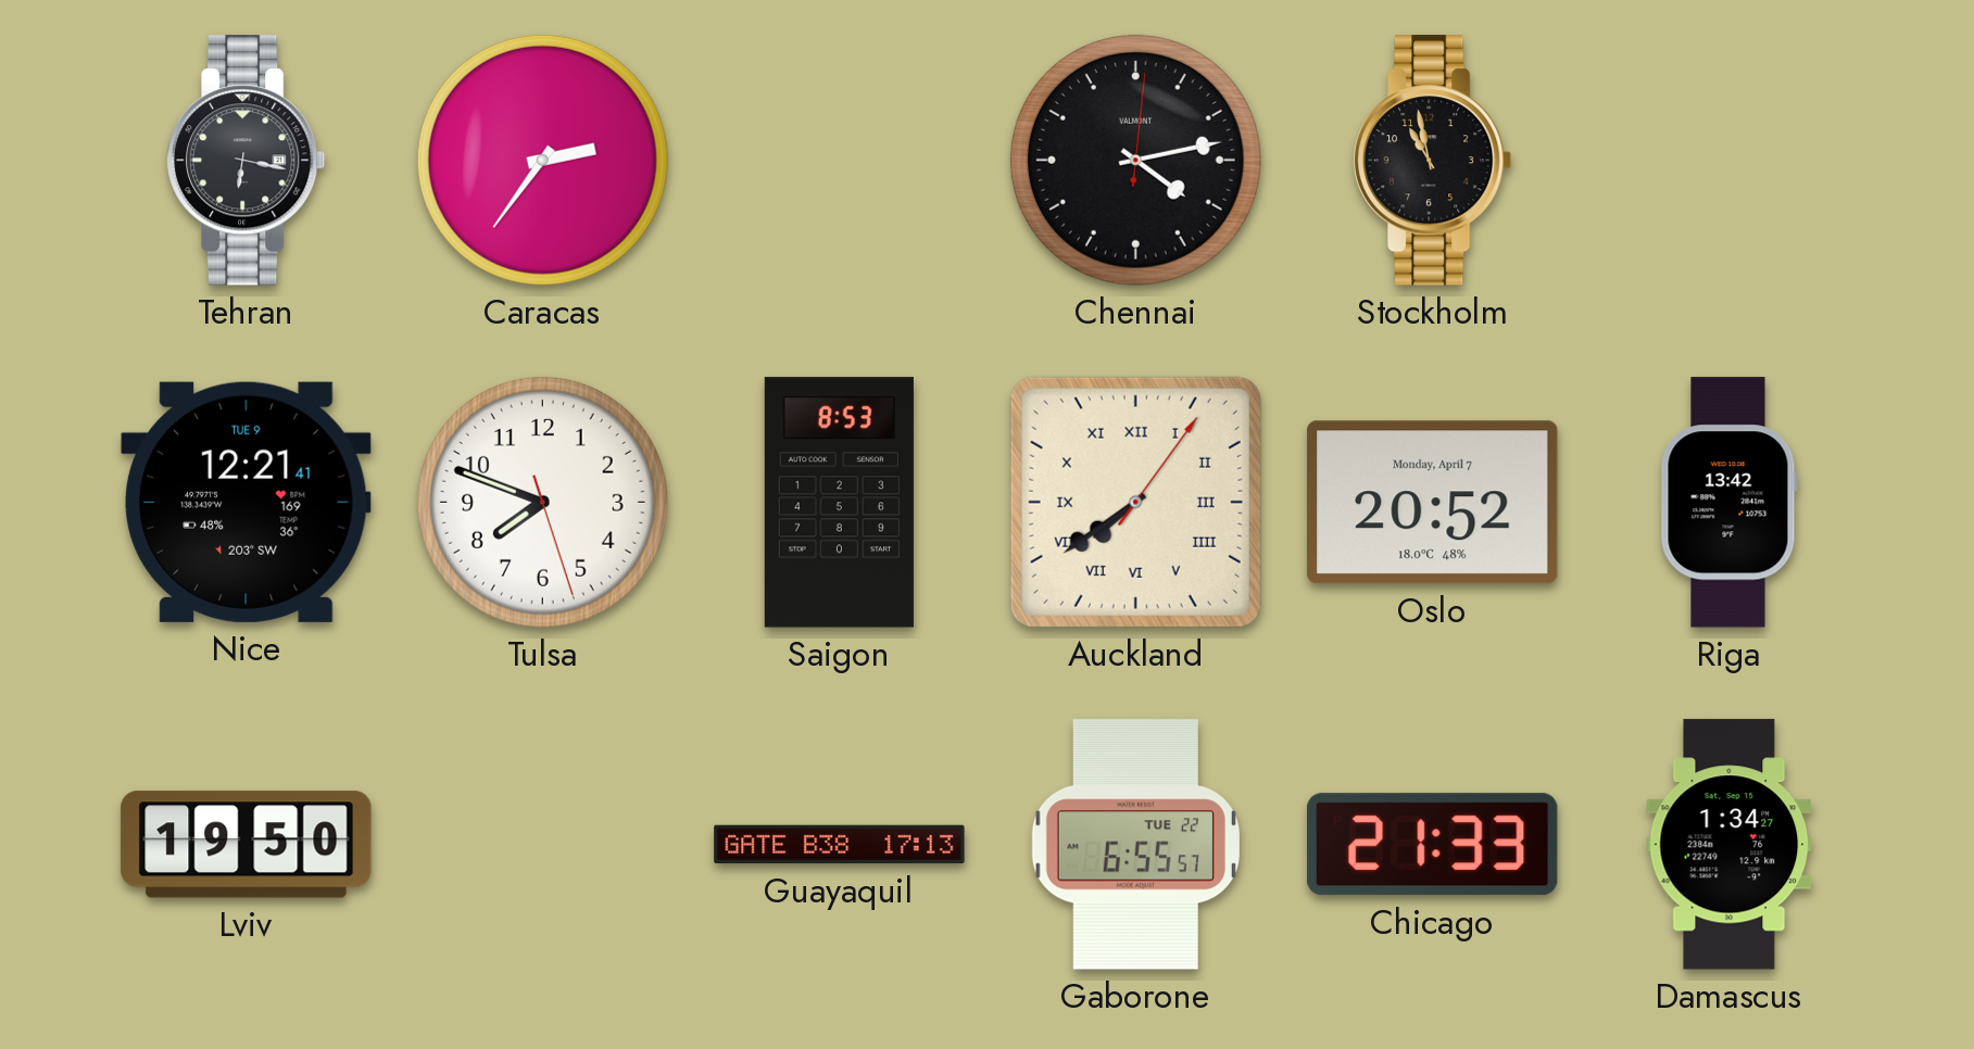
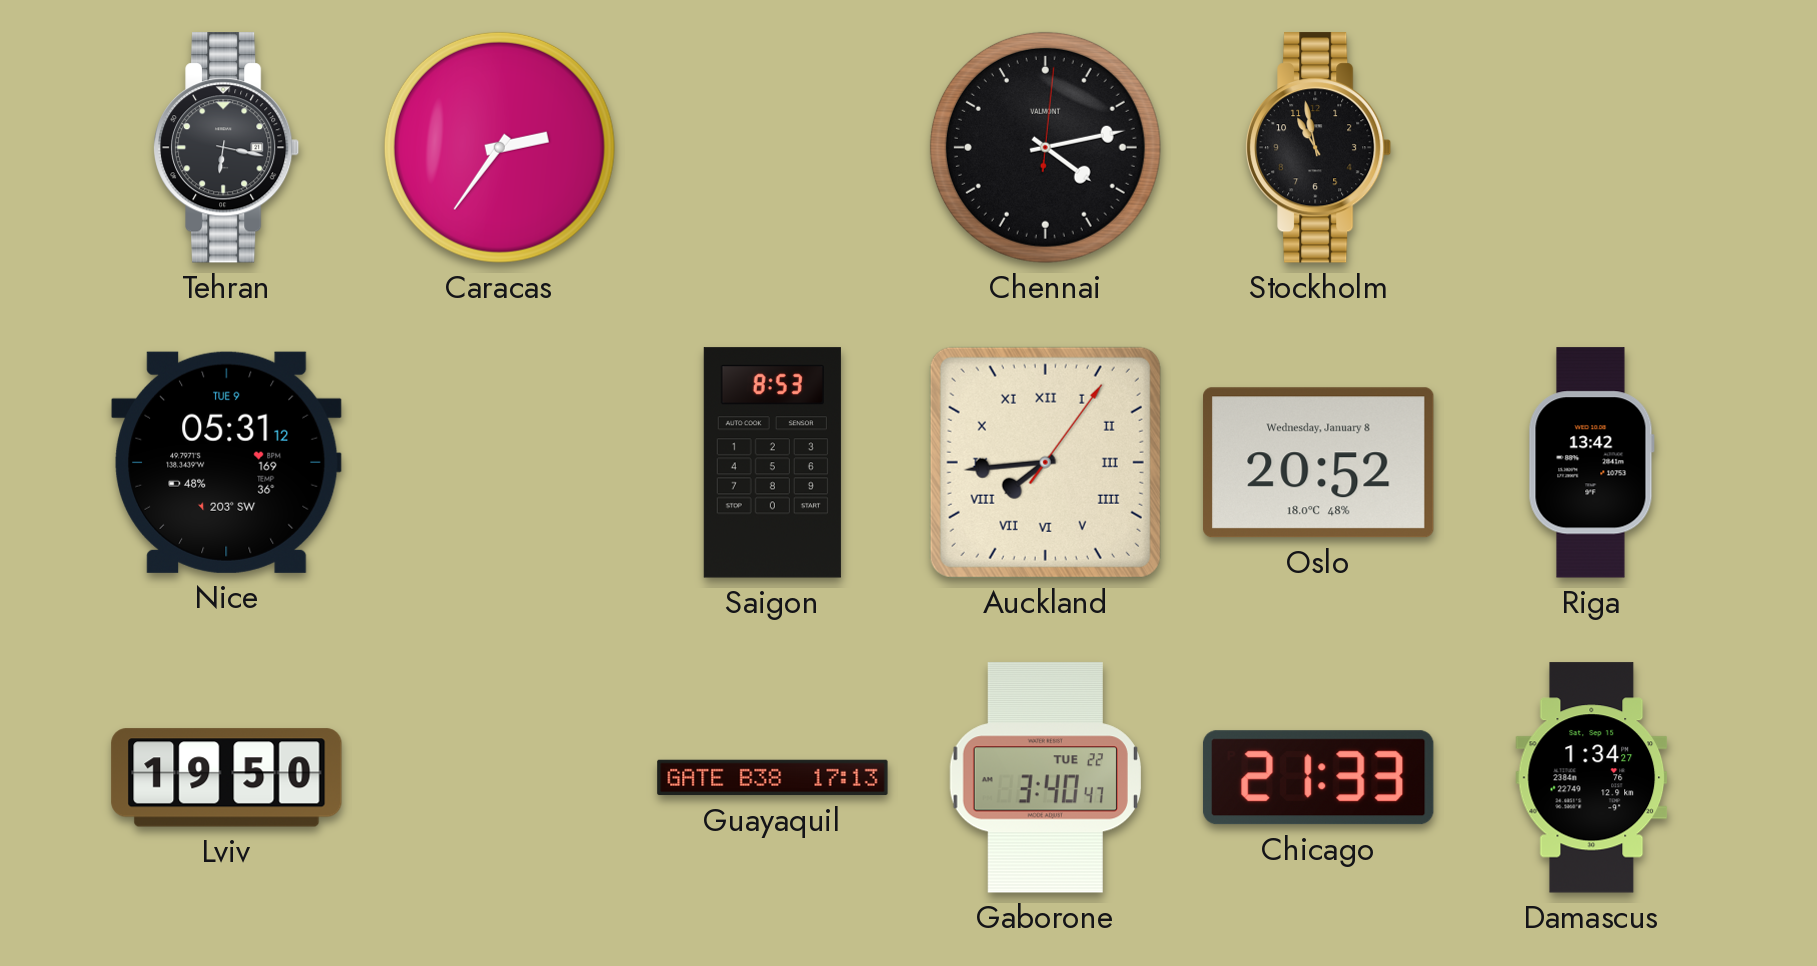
Nice: 12:21 -> 05:31 (227, 462)
Tulsa: 7:48 -> none (542, 502)
Auckland: 7:39 -> 7:44 (1045, 462)
Oslo date: Monday, April 7 -> Wednesday, January 8 (1319, 463)
Gaborone: 6:55 -> 3:40 (1045, 778)
